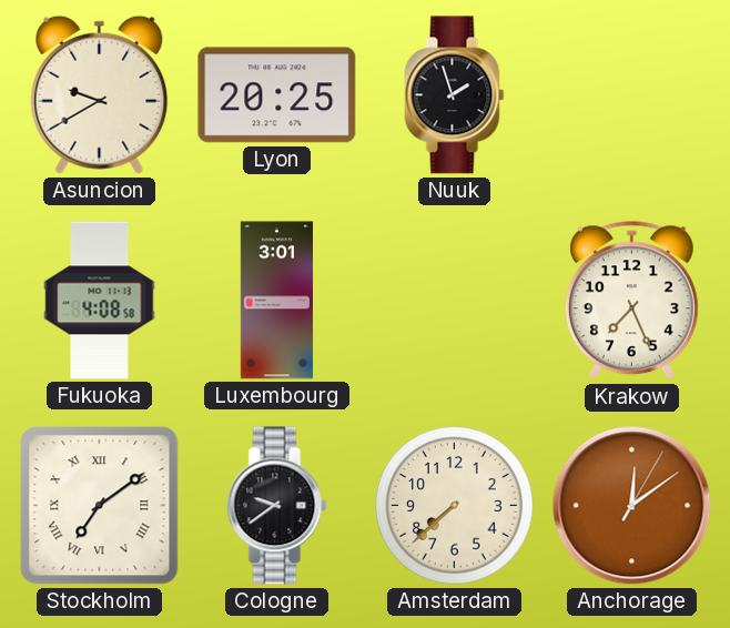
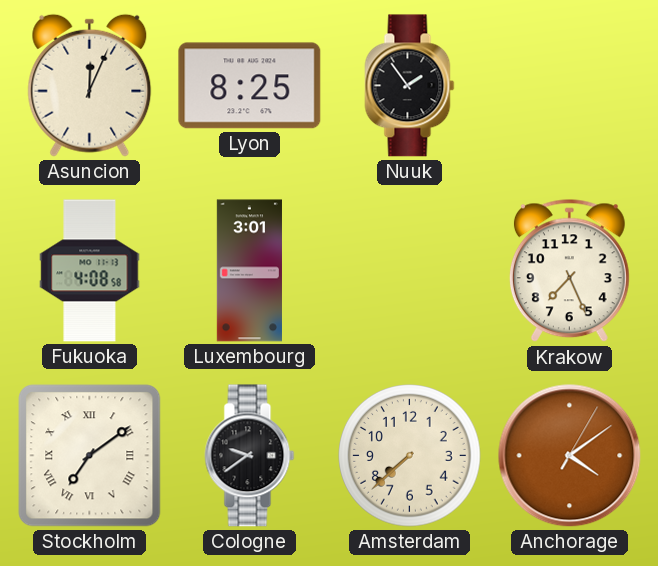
Asuncion: 9:40 -> 12:04 (90, 85)
Lyon: 20:25 -> 8:25 (250, 86)
Nuuk: 1:57 -> 1:54 (410, 86)
Anchorage: 12:09 -> 4:09 (570, 456)
